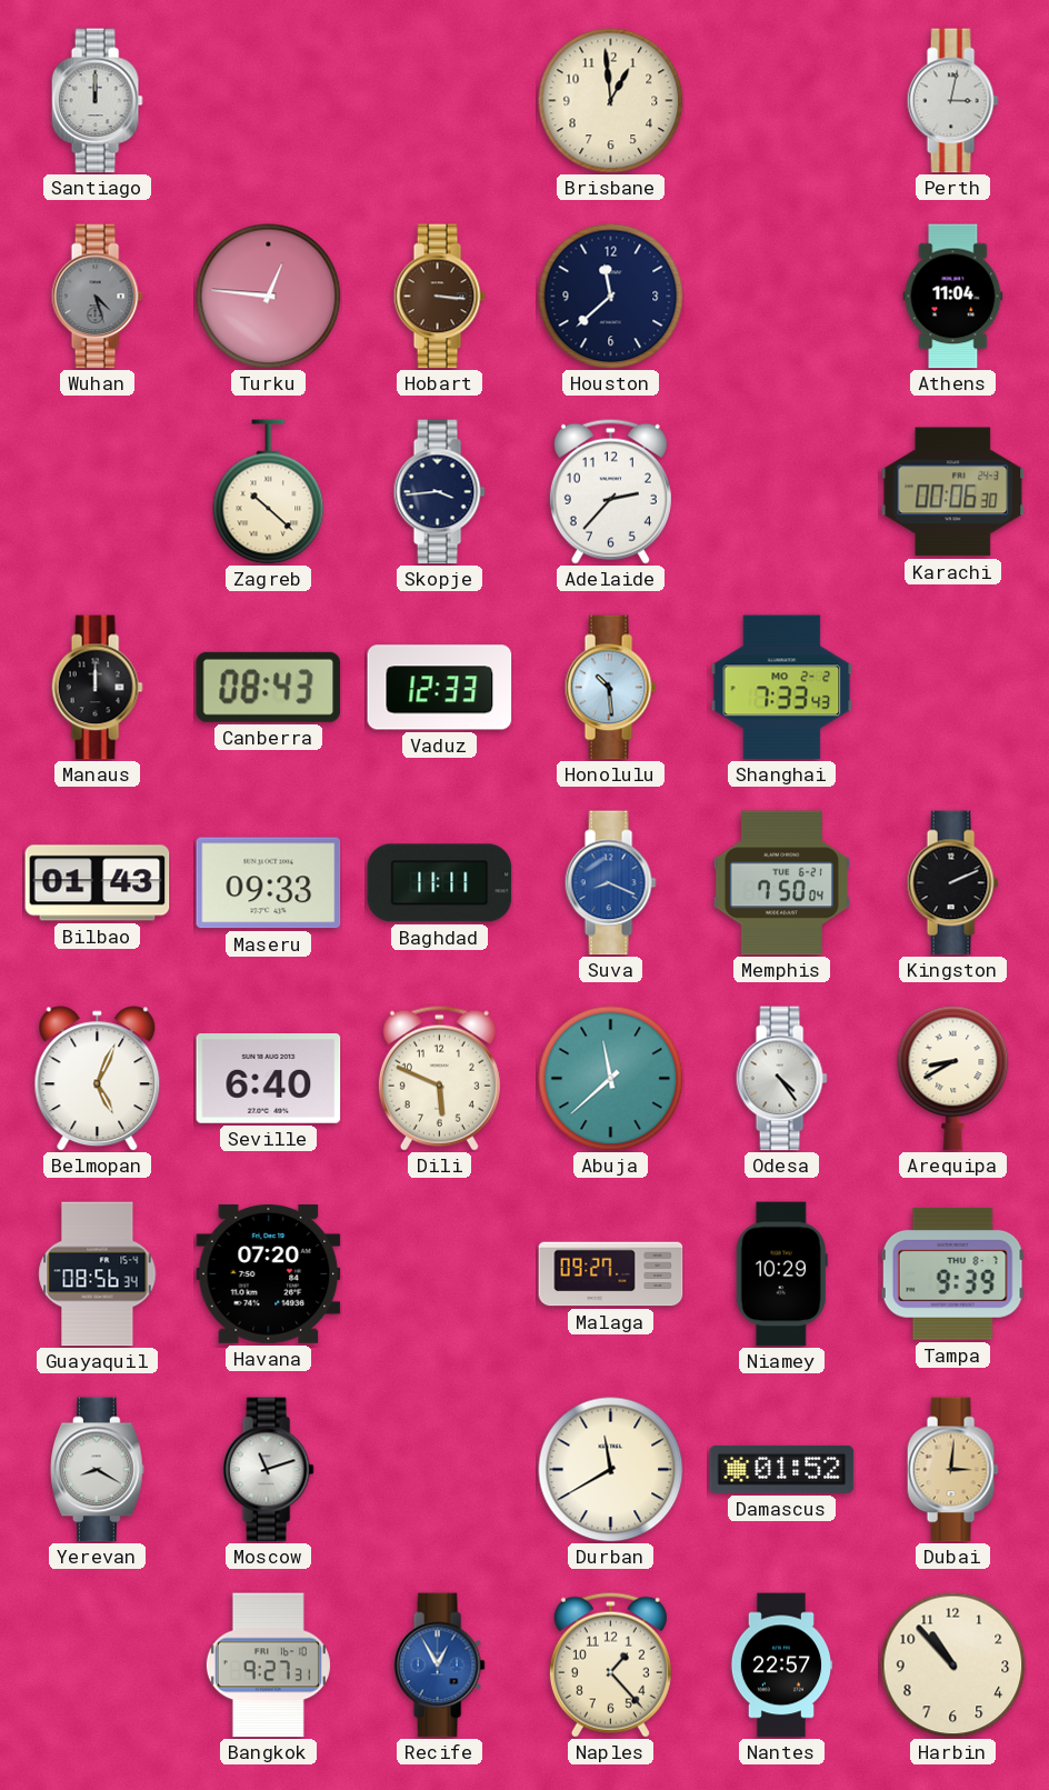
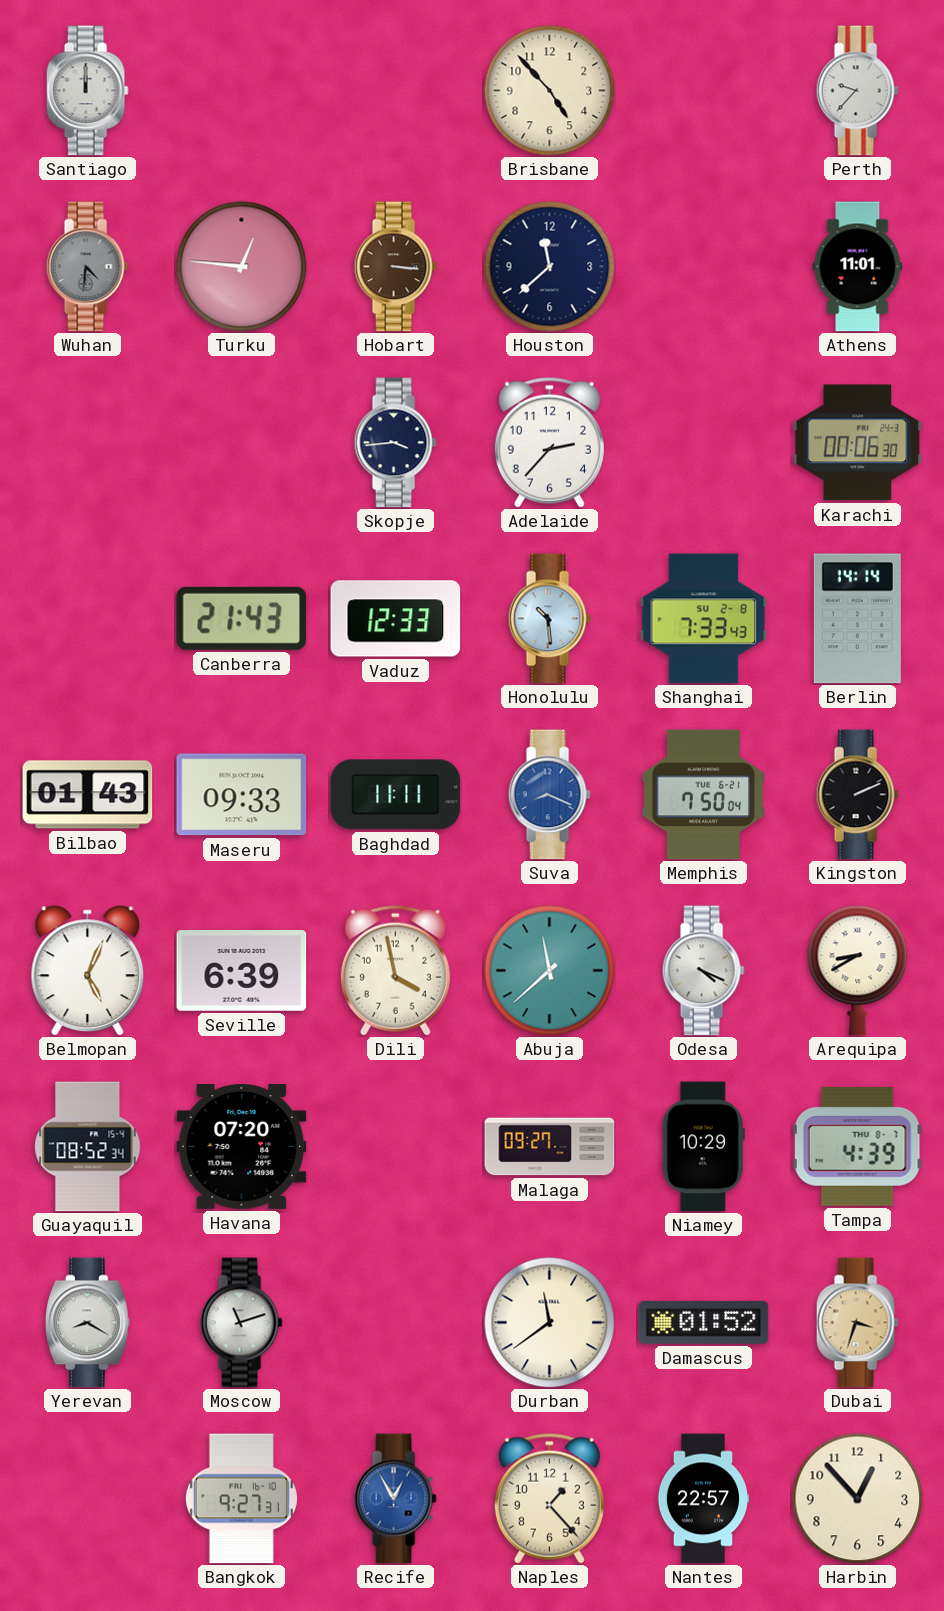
Brisbane: 12:59 -> 4:53 (550, 91)
Perth: 3:02 -> 9:37 (857, 91)
Wuhan: 4:27 -> 4:31 (87, 267)
Athens: 11:04 -> 11:01 (858, 267)
Zagreb: 10:22 -> none (269, 492)
Manaus: 12:00 -> none (97, 688)
Canberra: 08:43 -> 21:43 (242, 618)
Shanghai date: MO 2-2 -> SU 2-8 (704, 619)
Berlin: none -> 14:14 (857, 619)
Seville: 6:40 -> 6:39 (242, 971)
Dili: 5:49 -> 3:58 (395, 970)
Odesa: 4:24 -> 4:19 (703, 971)
Guayaquil: 08:56 -> 08:52 (88, 1147)
Tampa: 9:39 -> 4:39 (857, 1146)
Durban: 11:40 -> 11:39 (550, 1323)
Dubai: 3:01 -> 3:33 (857, 1323)
Harbin: 10:53 -> 12:53 (858, 1499)
